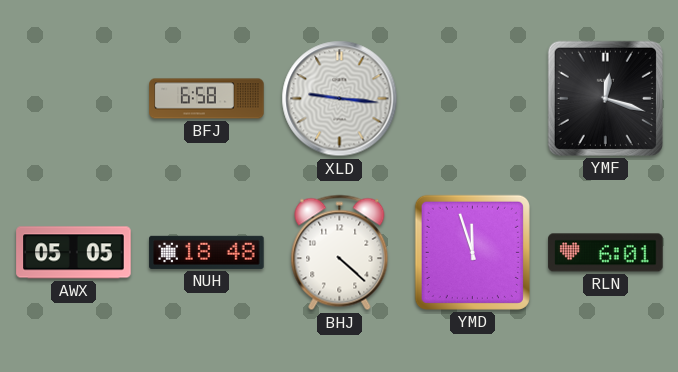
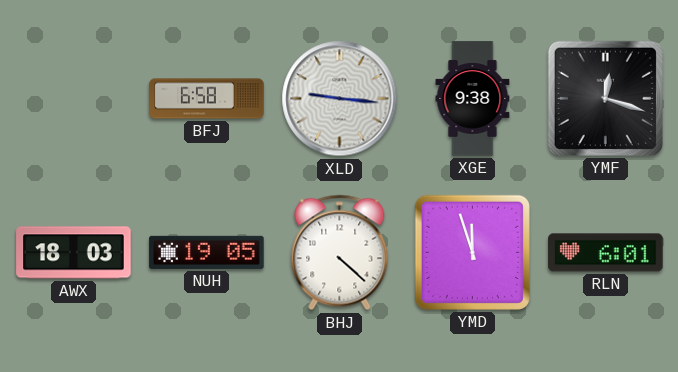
XGE: none -> 9:38 (473, 99)
AWX: 05:05 -> 18:03 (74, 253)
NUH: 18:48 -> 19:05 (207, 252)
